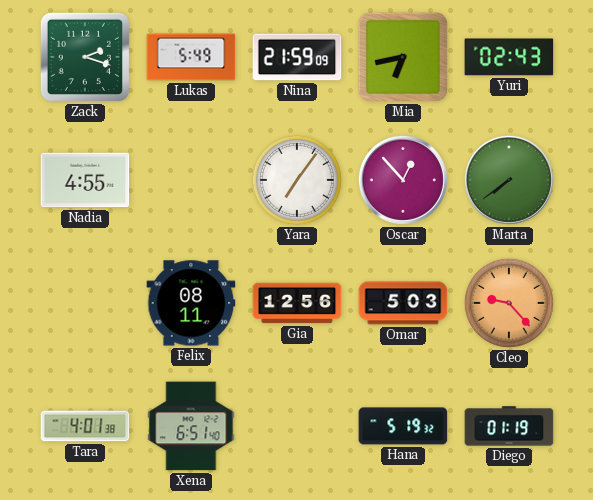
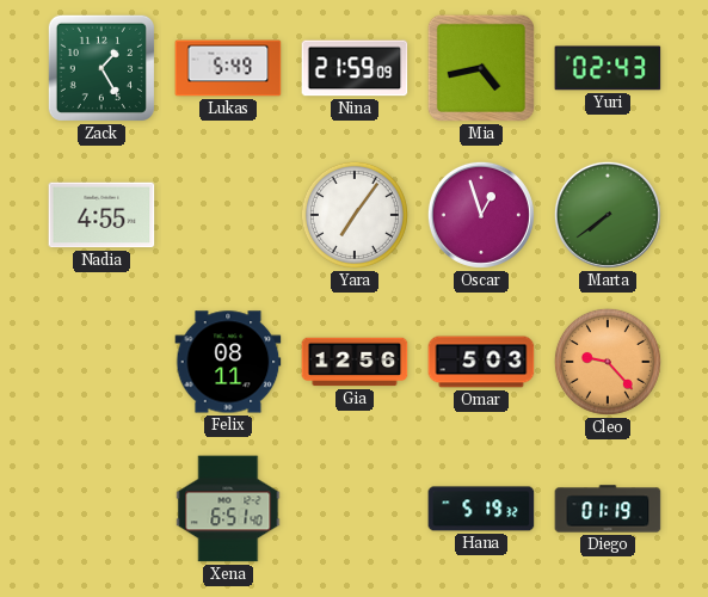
Zack: 2:18 -> 1:25 (101, 68)
Mia: 6:43 -> 4:43 (481, 68)
Oscar: 12:53 -> 12:57 (481, 215)
Tara: 4:01 -> none (85, 426)
